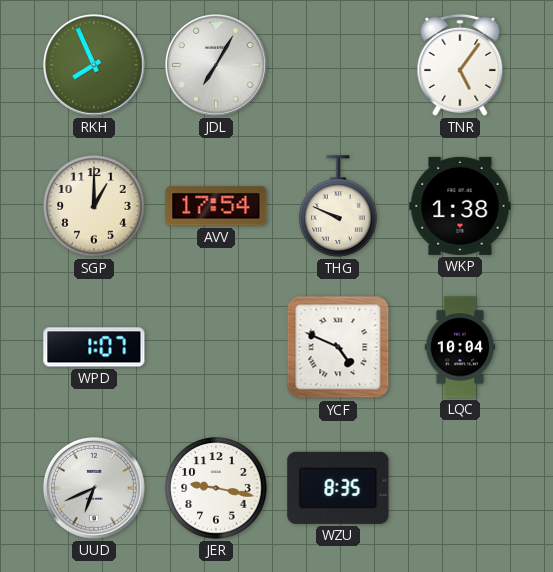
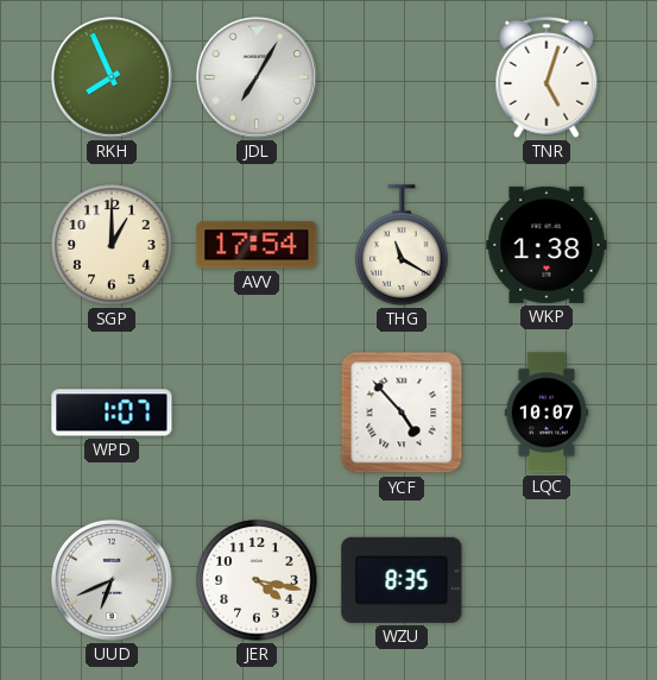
TNR: 5:06 -> 5:03 (547, 77)
THG: 9:49 -> 11:20 (402, 245)
YCF: 4:49 -> 4:53 (402, 413)
LQC: 10:04 -> 10:07 (547, 413)
JER: 9:17 -> 4:17 (257, 580)
